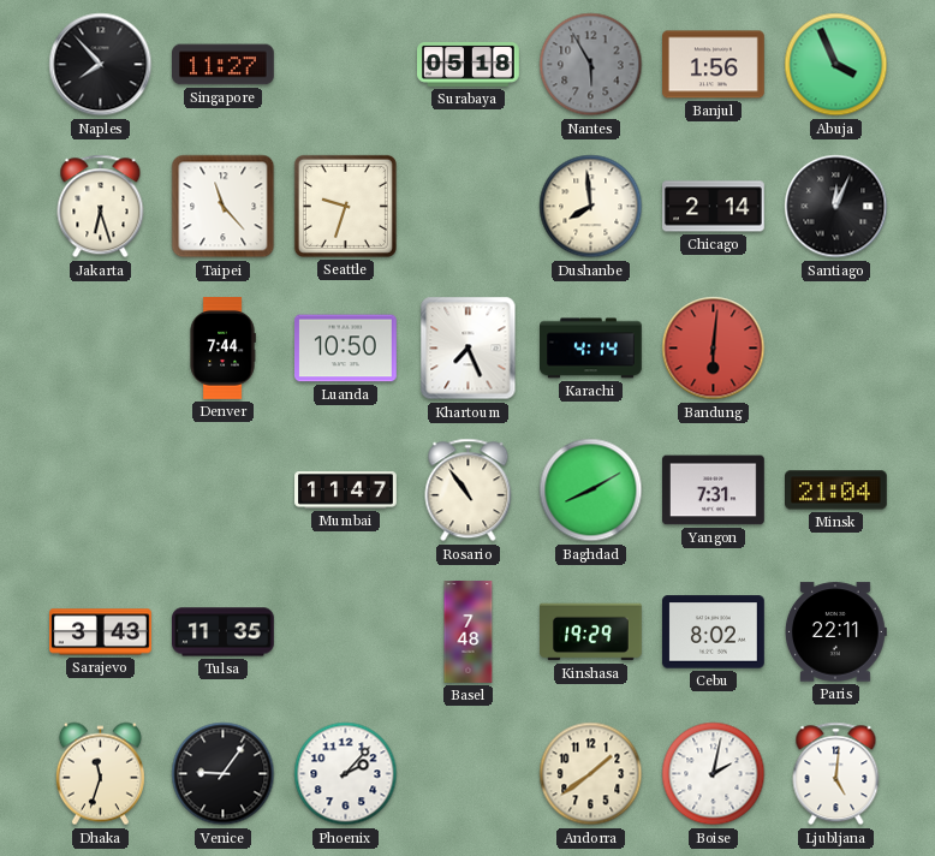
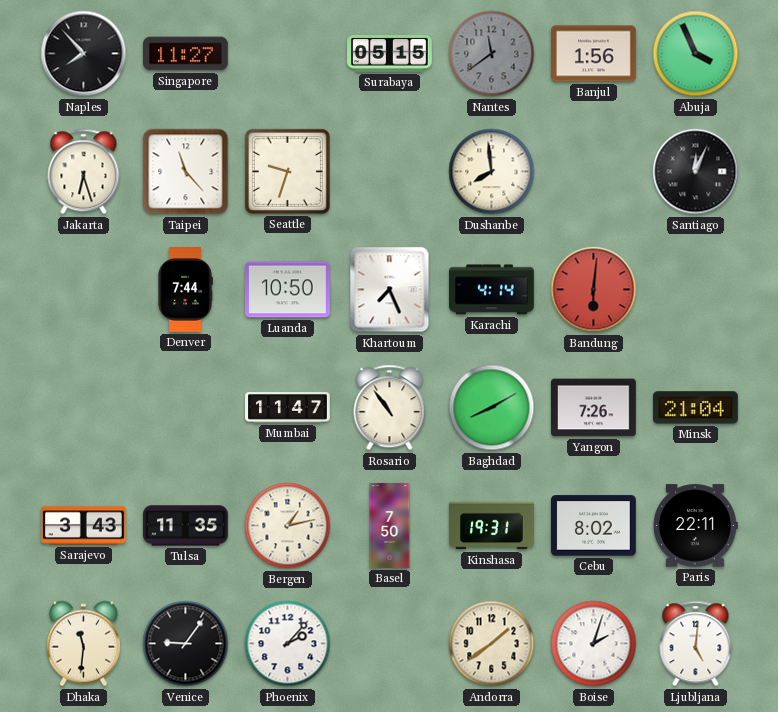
Surabaya: 05:18 -> 05:15 (390, 54)
Nantes: 5:55 -> 11:39 (492, 54)
Chicago: 2:14 -> none (714, 207)
Yangon: 7:31 -> 7:26 (594, 408)
Bergen: none -> 1:13 (288, 526)
Basel: 7:48 -> 7:50 (390, 526)
Kinshasa: 19:29 -> 19:31 (492, 526)
Dhaka: 11:33 -> 11:31 (83, 644)
Boise: 2:02 -> 2:03 (594, 644)
